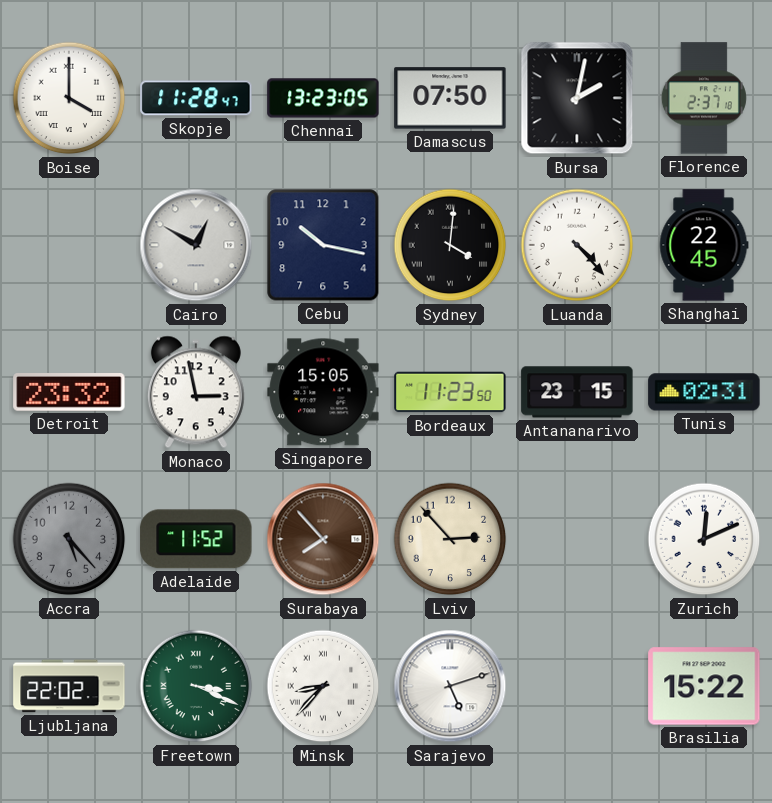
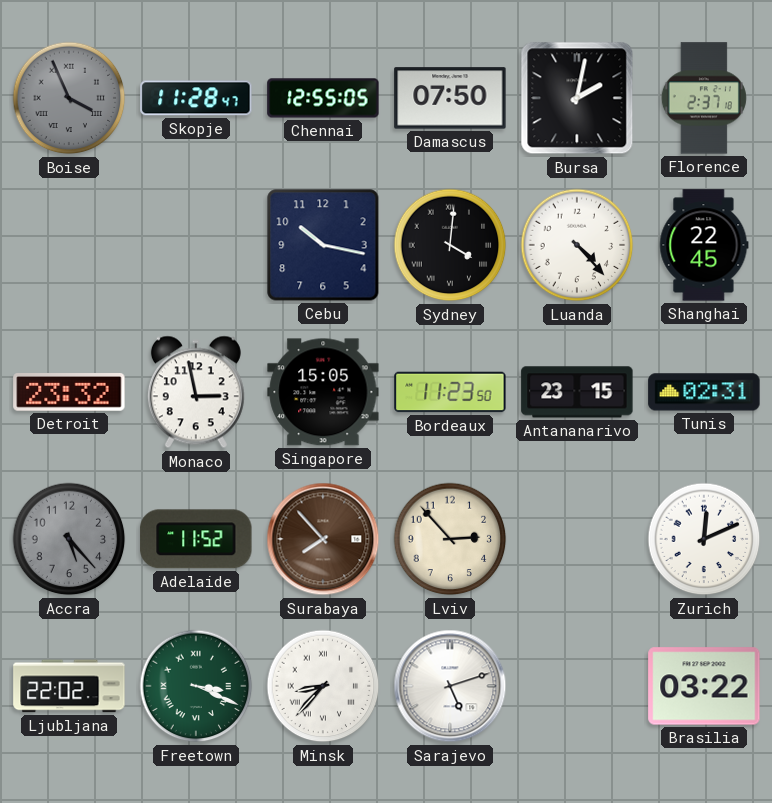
Boise: 4:00 -> 3:56 (69, 98)
Boise dial: white -> grey (69, 98)
Chennai: 13:23 -> 12:55 (323, 98)
Cairo: 12:50 -> none (196, 245)
Brasilia: 15:22 -> 03:22 (704, 686)
